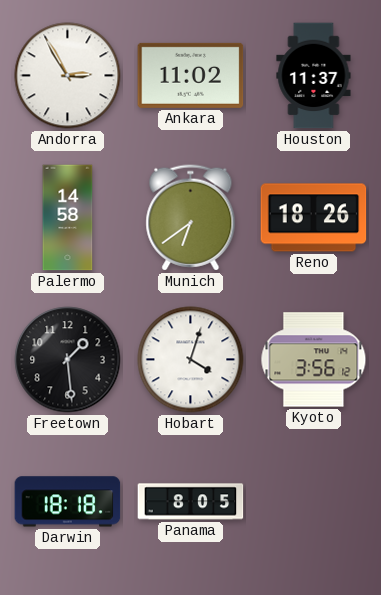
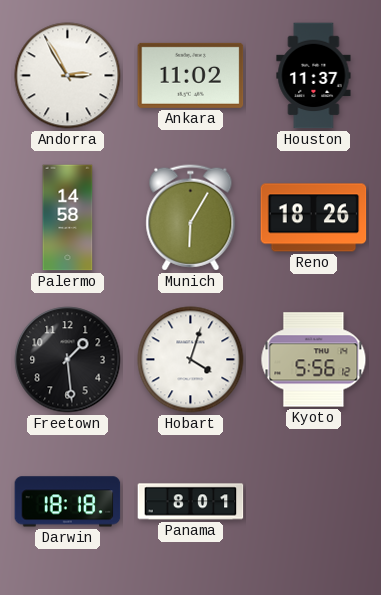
Munich: 6:39 -> 6:05 (191, 218)
Kyoto: 3:56 -> 5:56 (314, 360)
Panama: 8:05 -> 8:01 (191, 502)
